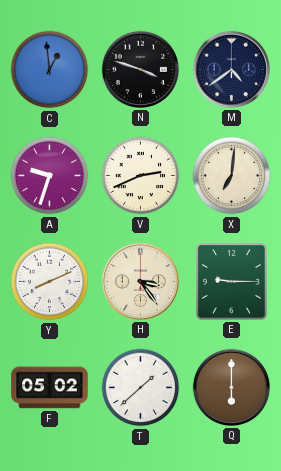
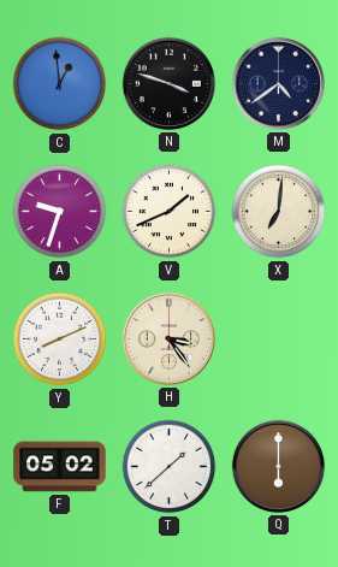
V: 2:41 -> 1:41 (170, 212)
E: 9:15 -> none (232, 282)
